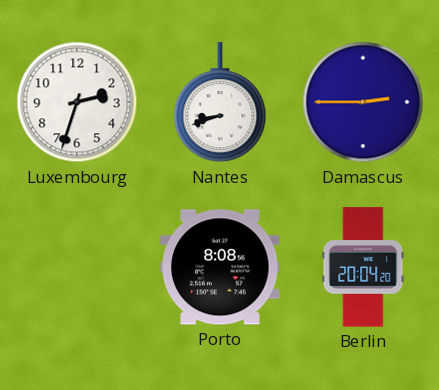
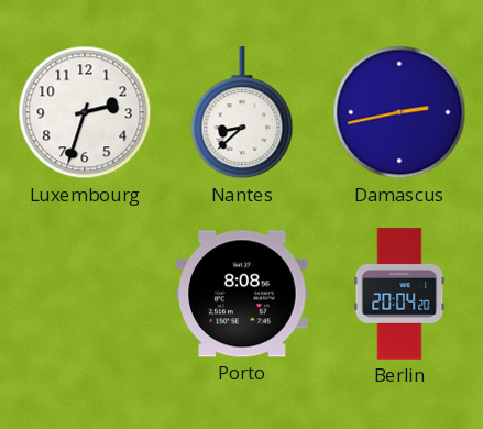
Nantes: 8:42 -> 8:38 (242, 113)
Damascus: 2:45 -> 2:43 (399, 112)
